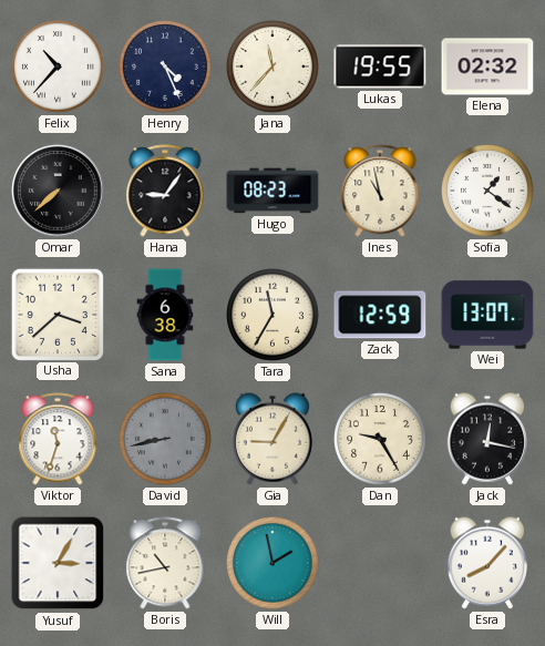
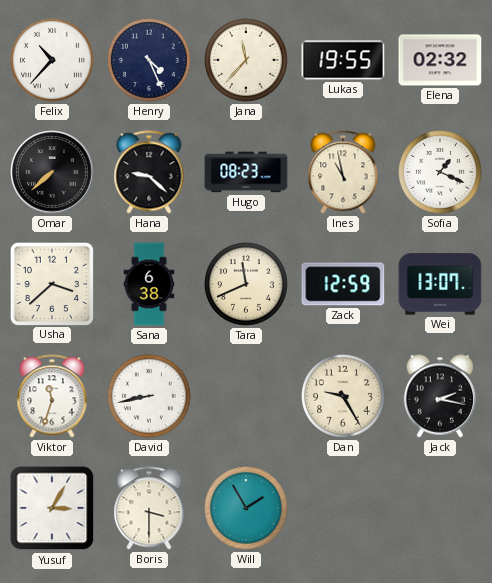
Hana: 9:06 -> 9:22 (149, 172)
Sofia: 1:21 -> 1:19 (441, 173)
Tara: 11:35 -> 11:41 (247, 285)
David dial: grey -> white (150, 397)
Gia: 9:05 -> none (271, 439)
Jack: 12:17 -> 2:17 (439, 396)
Boris: 10:43 -> 3:30 (149, 508)
Will: 1:58 -> 1:55 (247, 509)
Esra: 8:07 -> none (486, 563)
